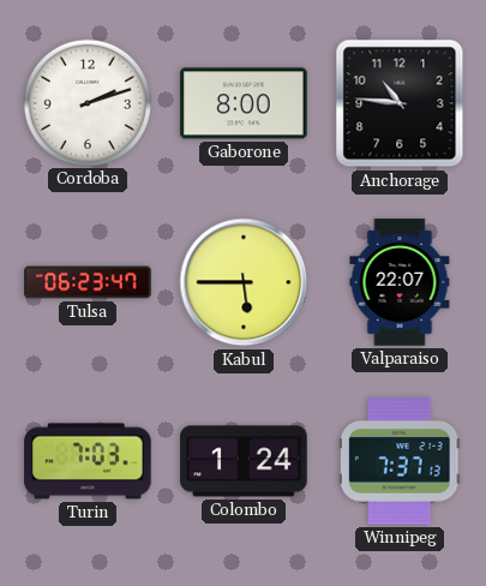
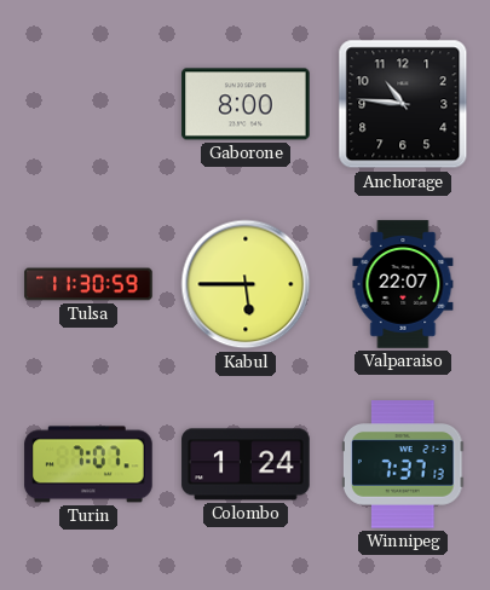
Cordoba: 2:12 -> none (86, 102)
Tulsa: 06:23 -> 11:30 (88, 284)
Turin: 7:03 -> 7:07 (88, 464)
